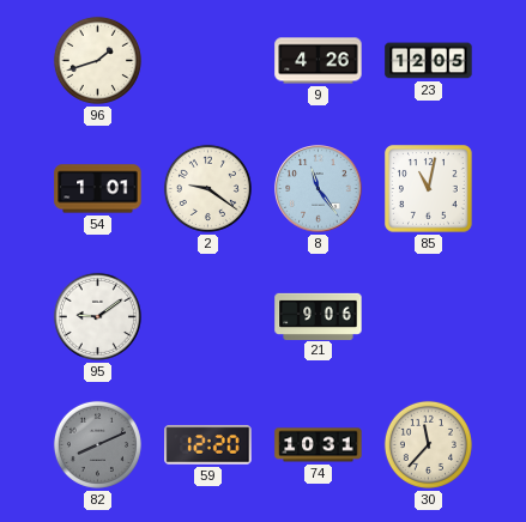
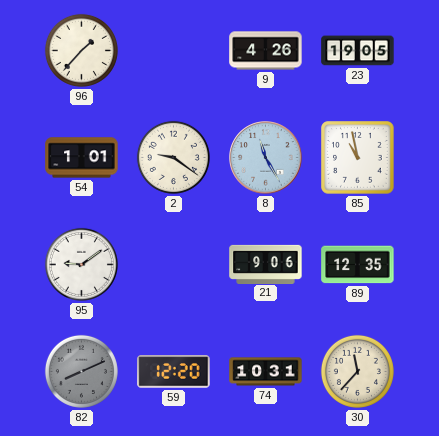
96: 1:42 -> 1:37 (81, 50)
23: 12:05 -> 19:05 (358, 51)
8: 11:24 -> 11:25 (266, 158)
85: 11:02 -> 10:58 (358, 158)
89: none -> 12:35 (358, 265)
